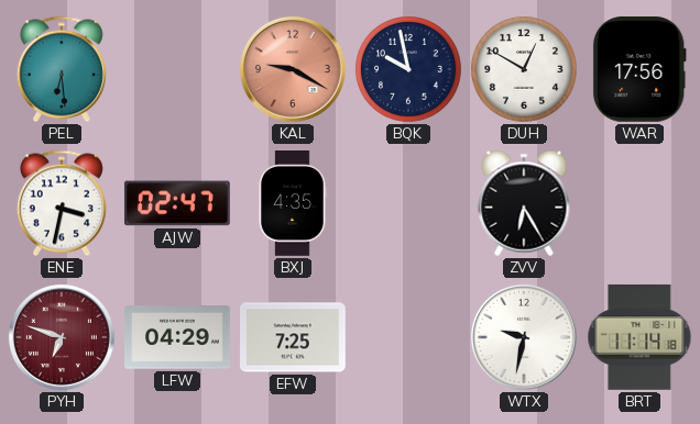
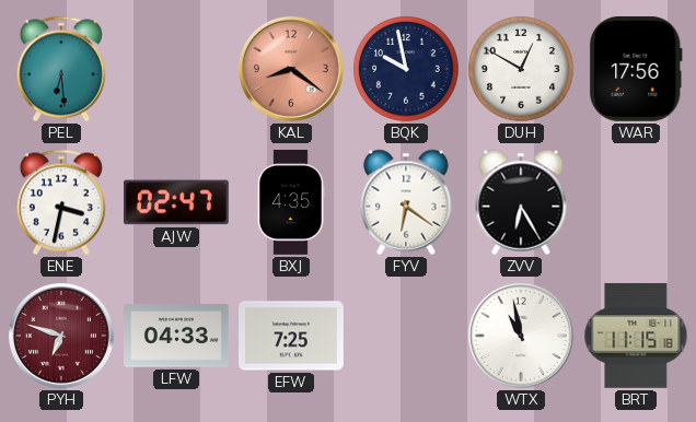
KAL: 9:20 -> 8:21 (291, 69)
FYV: none -> 6:21 (406, 202)
LFW: 04:29 -> 04:33 (177, 336)
WTX: 9:32 -> 10:58 (521, 336)
BRT: 11:14 -> 11:15 (636, 336)
